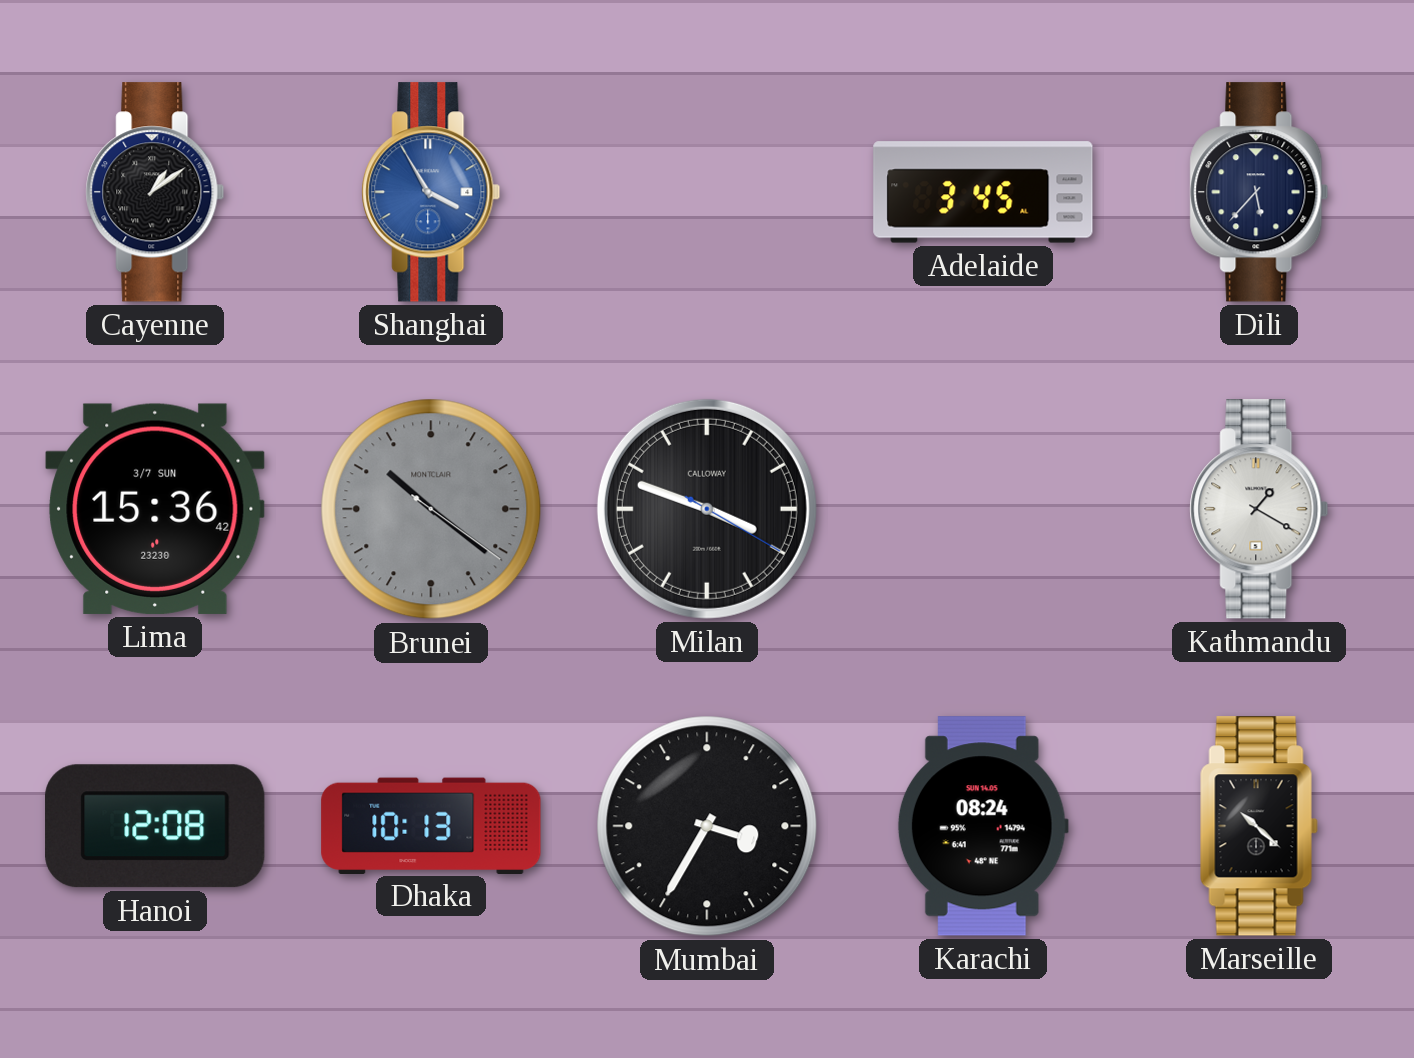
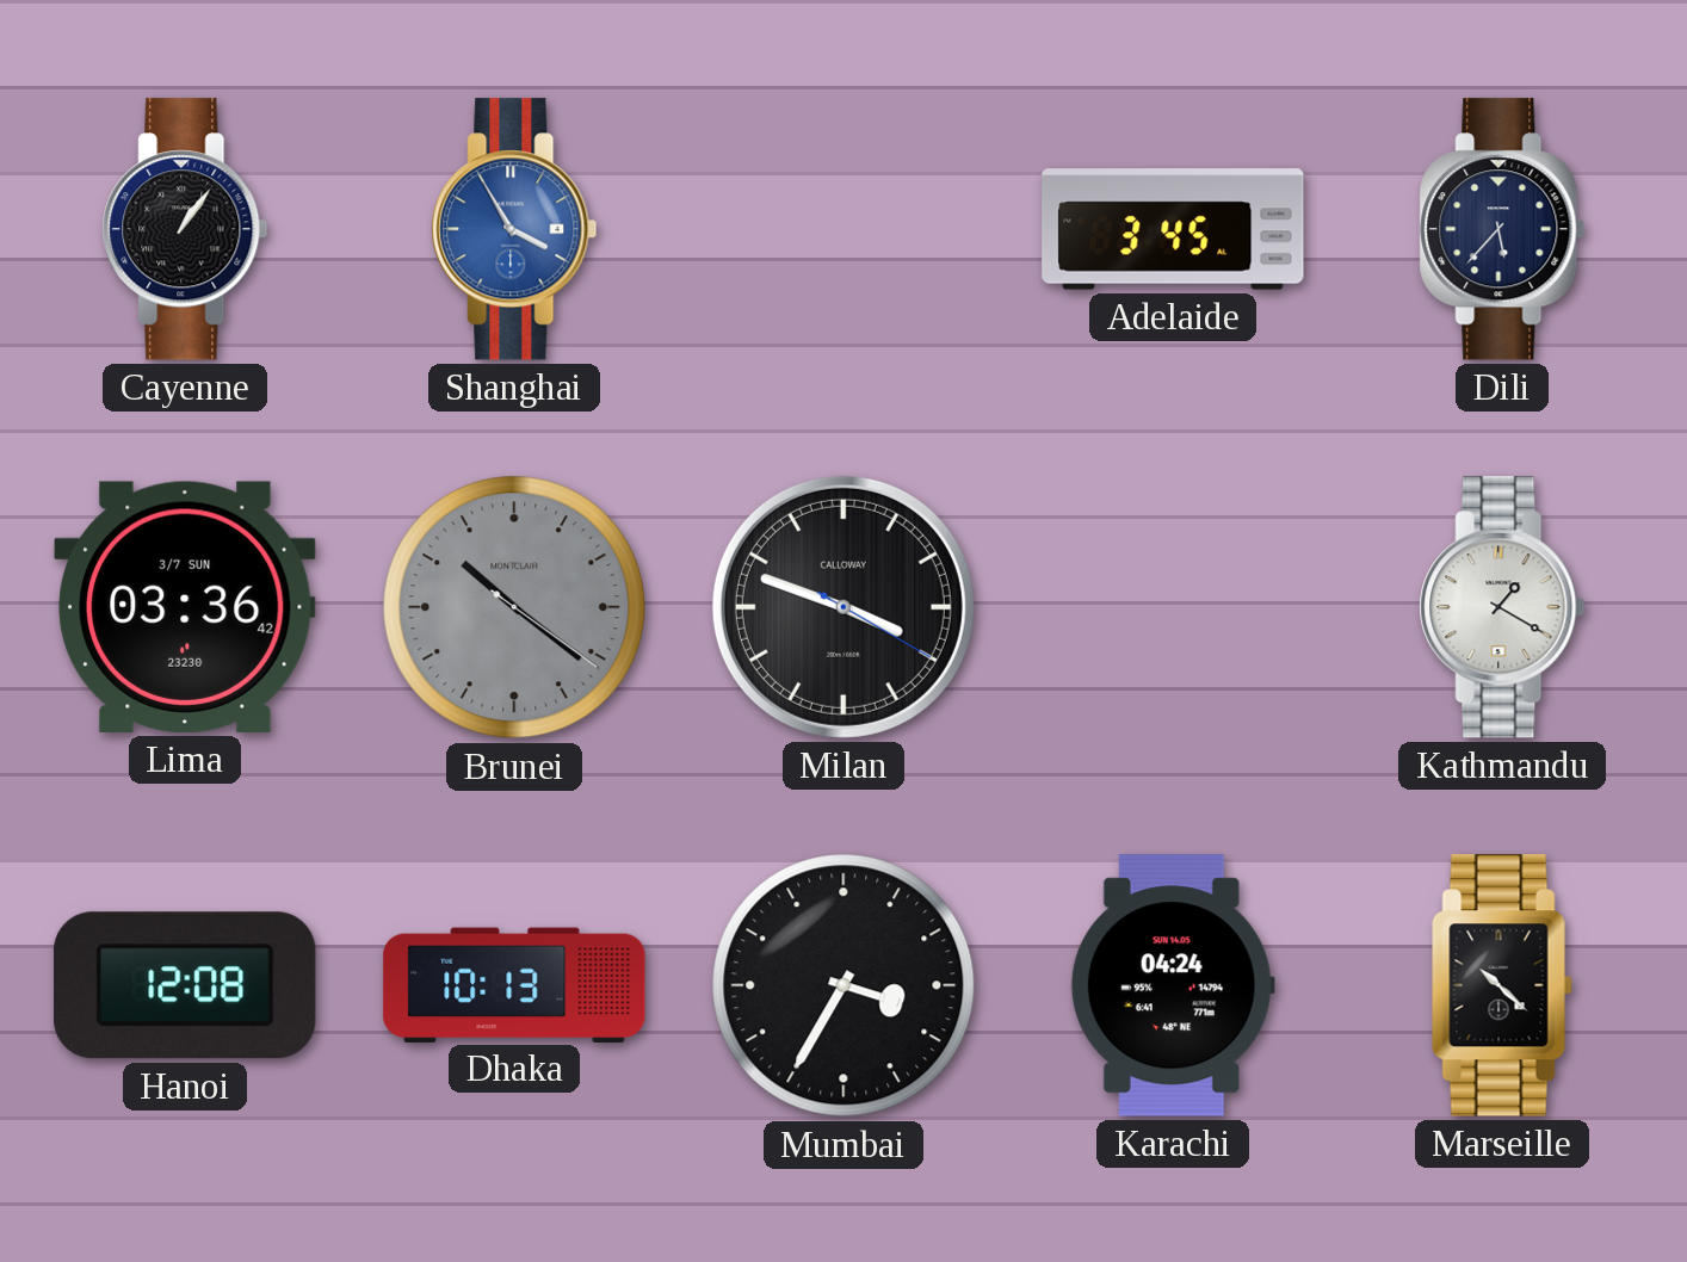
Cayenne: 1:09 -> 1:06 (185, 229)
Lima: 15:36 -> 03:36 (185, 607)
Karachi: 08:24 -> 04:24 (1173, 985)
